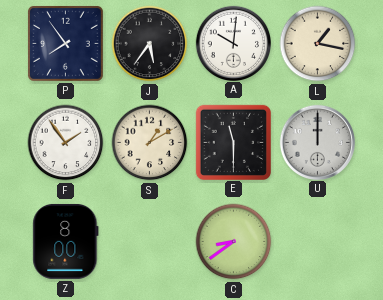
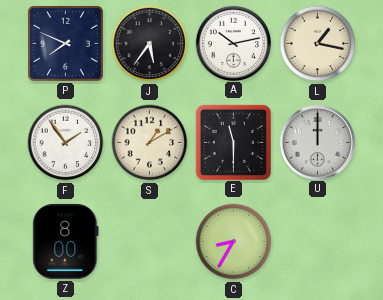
P: 7:54 -> 7:49 (65, 43)
A: 10:01 -> 10:13 (233, 43)
C: 8:39 -> 8:35 (234, 242)
